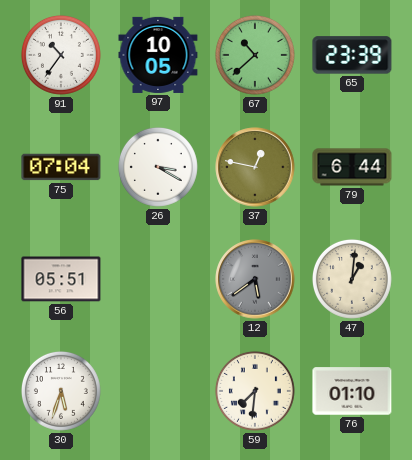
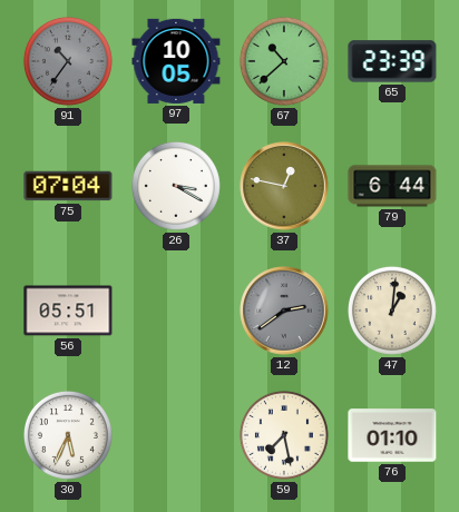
91 dial: white -> grey (68, 61)
12: 5:39 -> 2:39 (284, 311)
30: 5:33 -> 5:34 (68, 435)
59: 7:31 -> 7:28 (284, 435)
